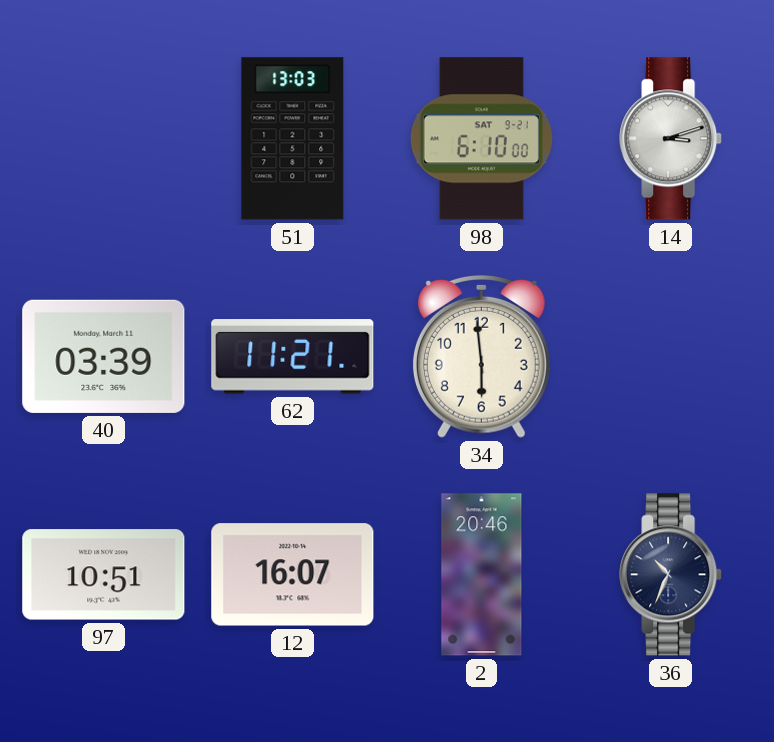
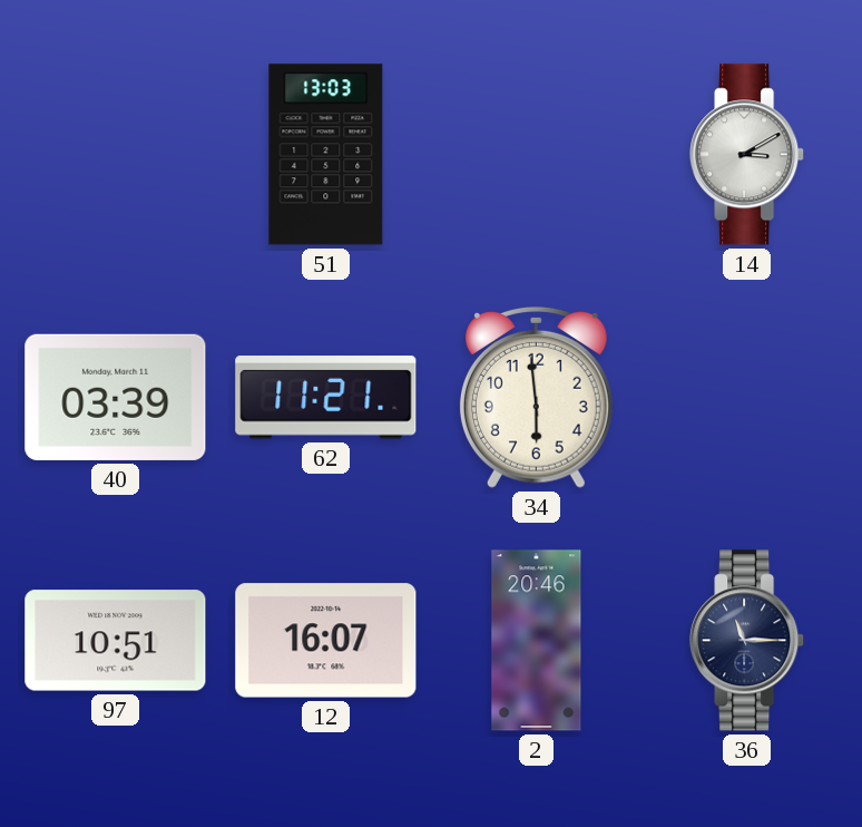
98: 6:10 -> none (481, 139)
14: 3:12 -> 3:10 (747, 155)
36: 10:34 -> 11:15 (747, 641)
